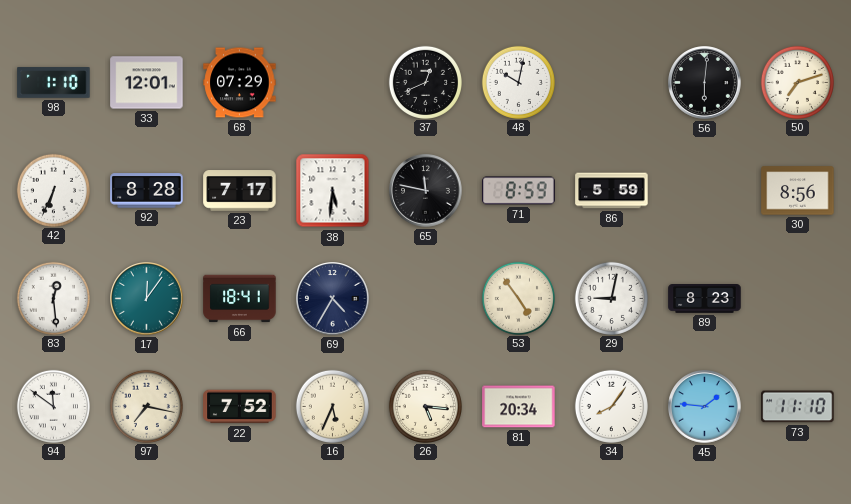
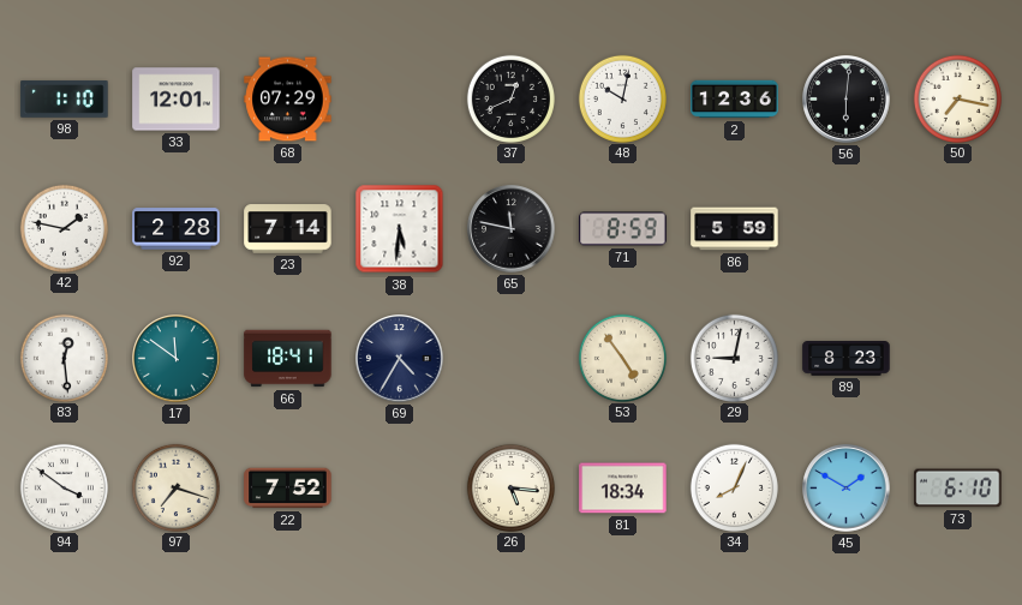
2: none -> 12:36 (735, 100)
50: 7:12 -> 7:17 (957, 98)
42: 6:34 -> 1:47 (64, 228)
92: 8:28 -> 2:28 (177, 229)
23: 7:17 -> 7:14 (288, 229)
30: 8:56 -> none (798, 191)
17: 12:06 -> 11:51 (177, 359)
94: 11:51 -> 3:51 (64, 487)
97: 7:17 -> 7:18 (175, 487)
16: 5:34 -> none (332, 406)
81: 20:34 -> 18:34 (623, 489)
34: 8:06 -> 8:04 (734, 487)
45: 1:46 -> 1:50 (847, 489)
73: 11:10 -> 6:10 (958, 489)
